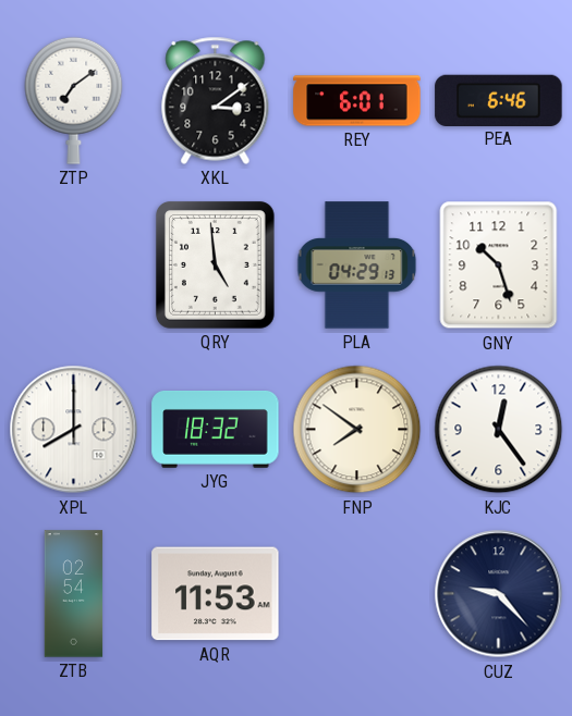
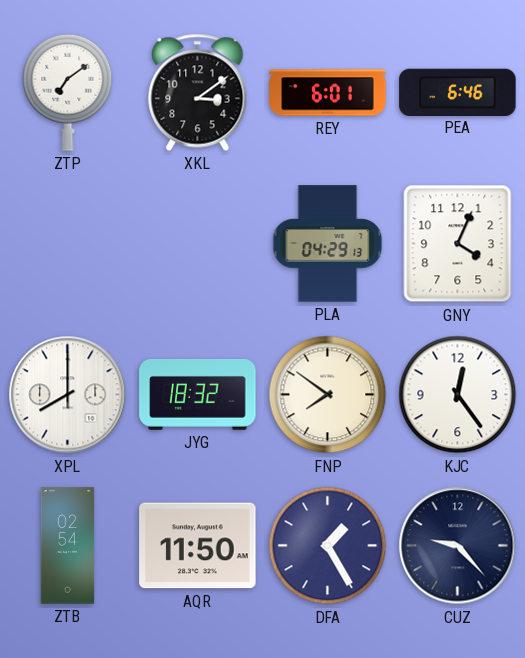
QRY: 4:59 -> none (215, 266)
GNY: 10:27 -> 4:04 (458, 244)
AQR: 11:53 -> 11:50 (198, 546)
DFA: none -> 1:25 (328, 546)
